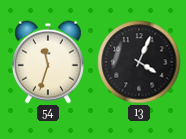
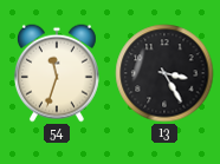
13: 4:04 -> 3:25 (164, 73)
